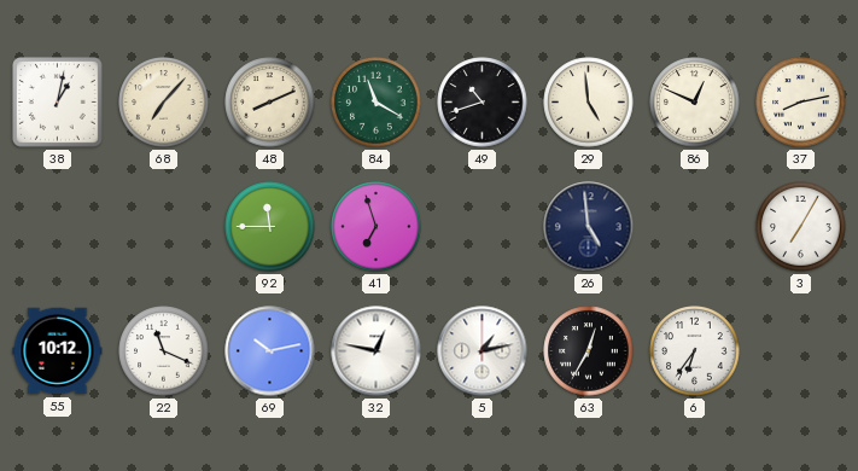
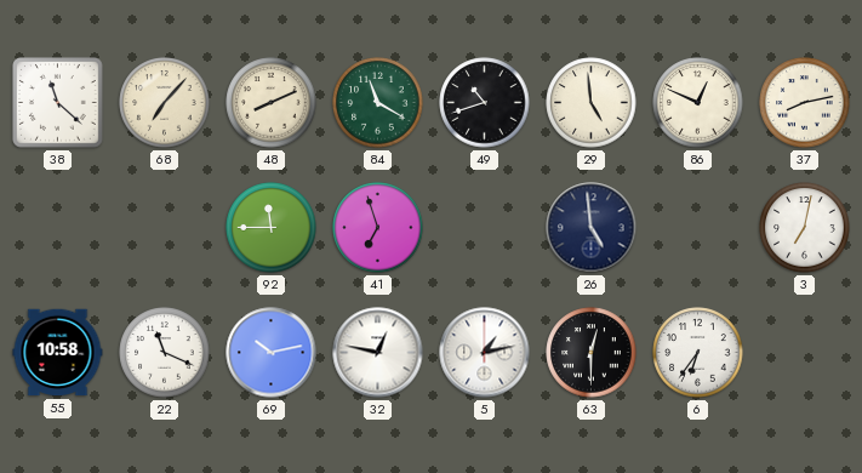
38: 1:02 -> 11:22 (58, 103)
3: 7:05 -> 7:02 (805, 228)
55: 10:12 -> 10:58 (58, 353)
63: 12:35 -> 12:30 (592, 353)
